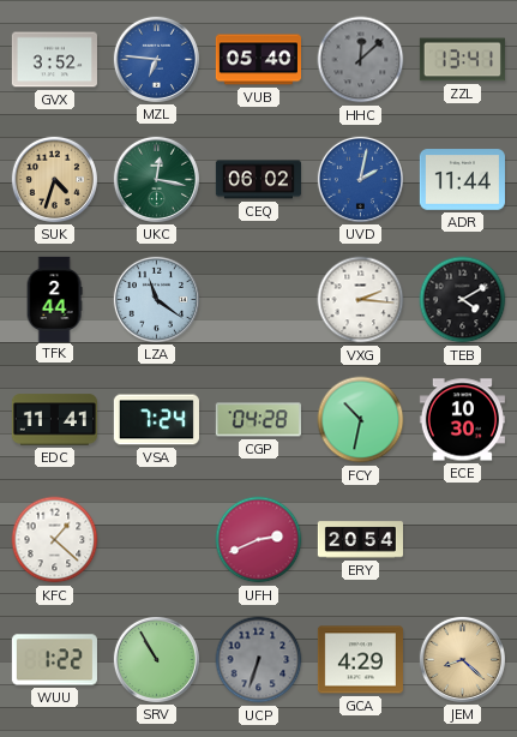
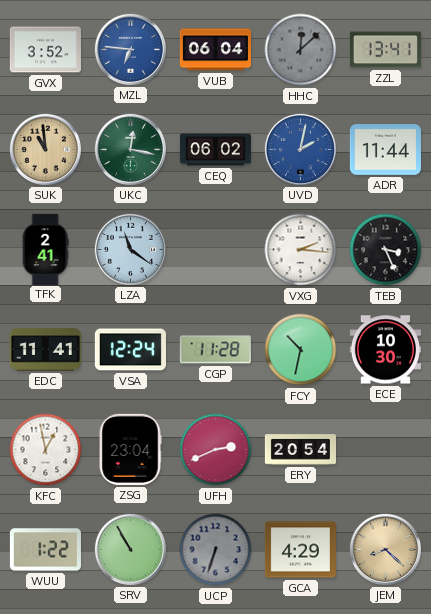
VUB: 05:40 -> 06:04 (215, 50)
SUK: 4:33 -> 10:59 (45, 149)
TFK: 2:44 -> 2:41 (45, 249)
TEB: 4:10 -> 3:26 (386, 250)
VSA: 7:24 -> 12:24 (130, 350)
CGP: 04:28 -> 11:28 (215, 350)
KFC: 1:22 -> 12:58 (46, 450)
ZSG: none -> 23:04 (130, 449)
